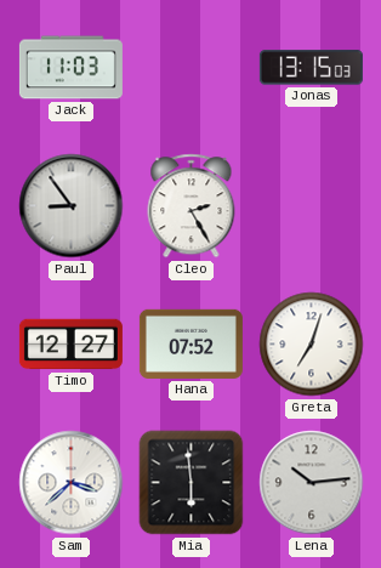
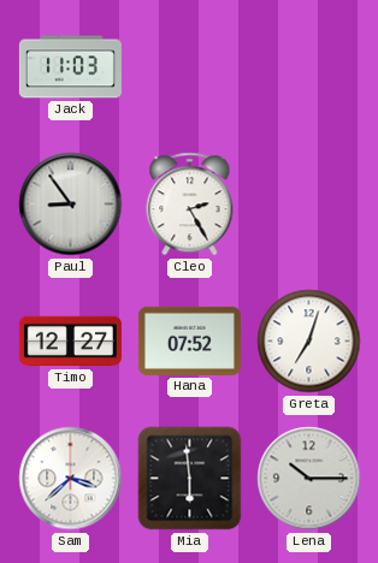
Jonas: 13:15 -> none (311, 68)
Lena: 10:14 -> 10:15 (309, 479)
